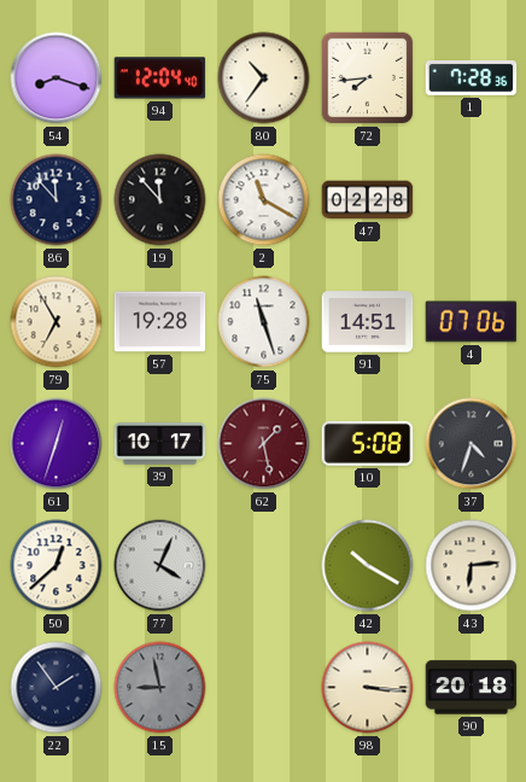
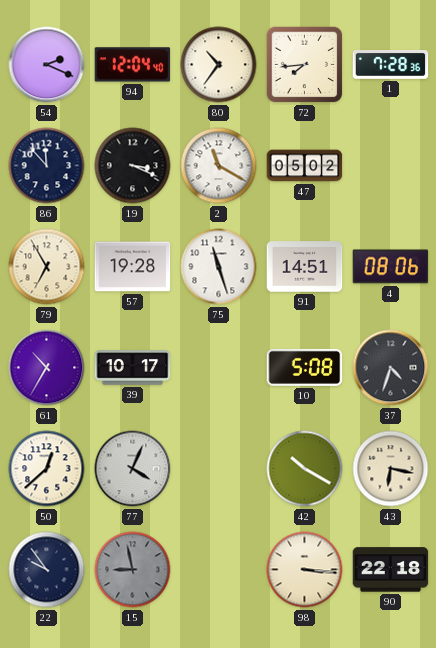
54: 8:18 -> 2:19 (47, 65)
19: 11:53 -> 3:19 (133, 166)
47: 02:28 -> 05:02 (305, 166)
4: 07:06 -> 08:06 (391, 267)
61: 12:33 -> 10:35 (47, 368)
62: 1:28 -> none (264, 444)
43: 6:14 -> 6:17 (391, 469)
22: 1:54 -> 9:54 (47, 570)
90: 20:18 -> 22:18 (391, 570)
